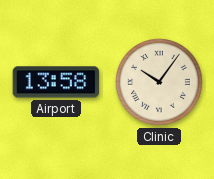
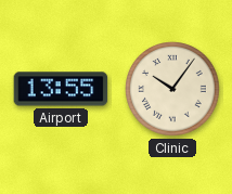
Airport: 13:58 -> 13:55 (61, 89)
